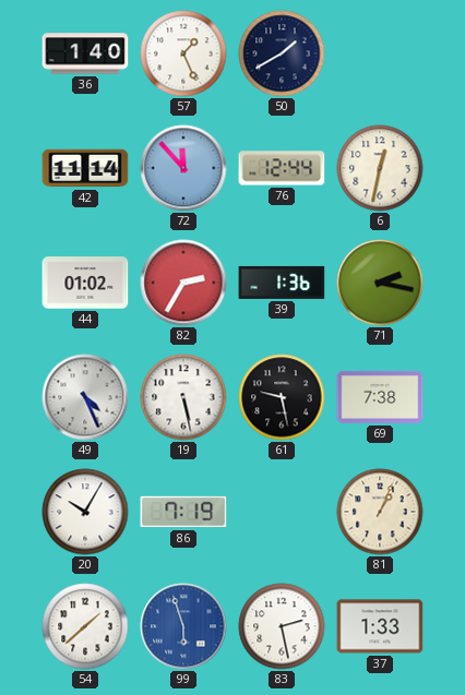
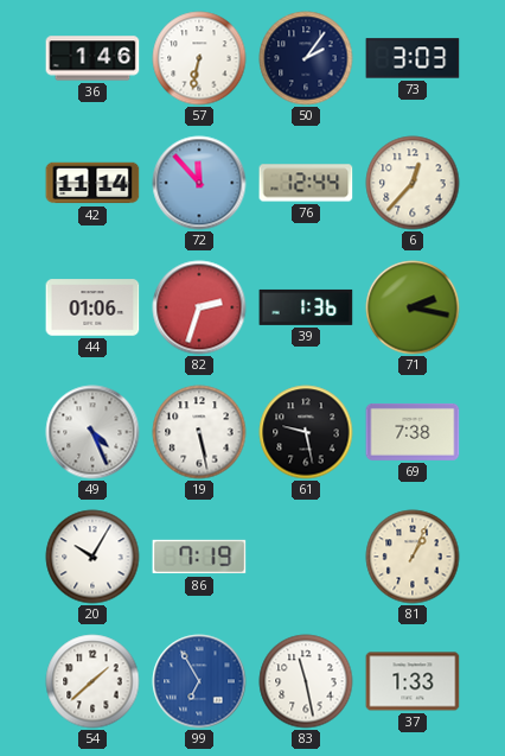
36: 1:40 -> 1:46 (92, 58)
57: 1:26 -> 6:32 (199, 58)
50: 1:40 -> 2:06 (306, 58)
73: none -> 3:03 (413, 58)
6: 12:32 -> 12:37 (413, 183)
44: 01:02 -> 01:06 (92, 307)
82: 2:35 -> 2:33 (199, 307)
99: 5:57 -> 6:55 (199, 681)
83: 2:28 -> 11:28 (306, 681)
